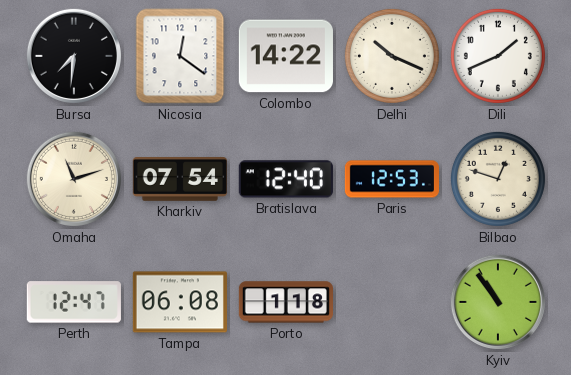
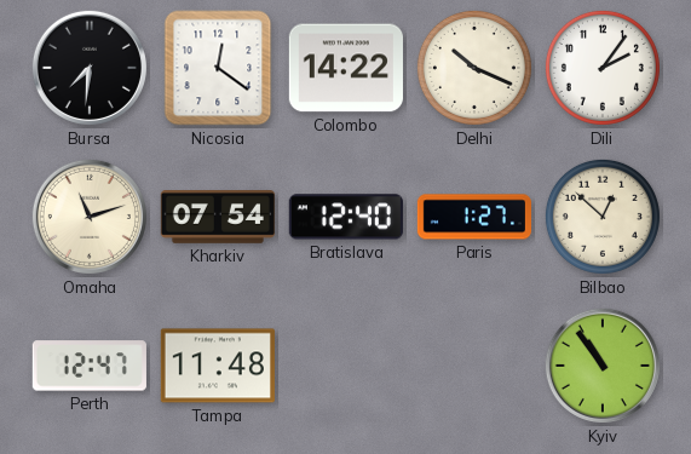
Dili: 1:41 -> 2:06 (603, 68)
Paris: 12:53 -> 1:27 (474, 217)
Bilbao: 12:48 -> 12:52 (603, 217)
Tampa: 06:08 -> 11:48 (218, 366)
Porto: 1:18 -> none (285, 302)
